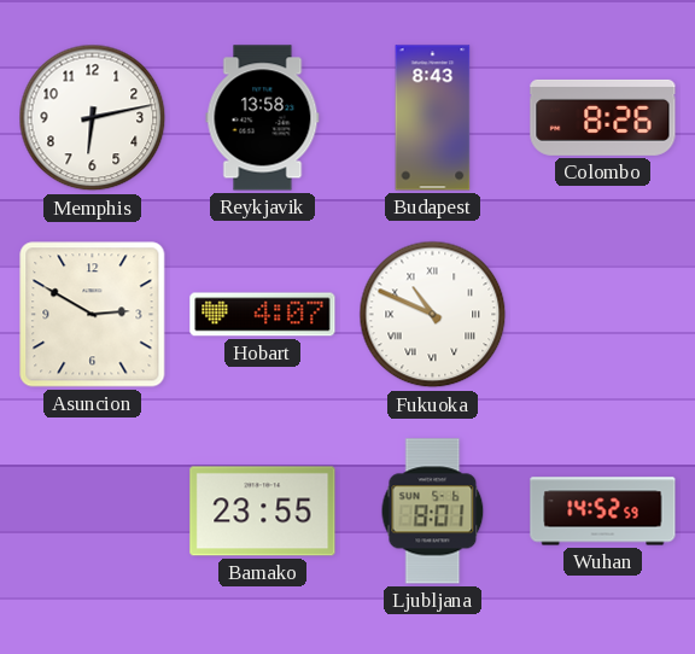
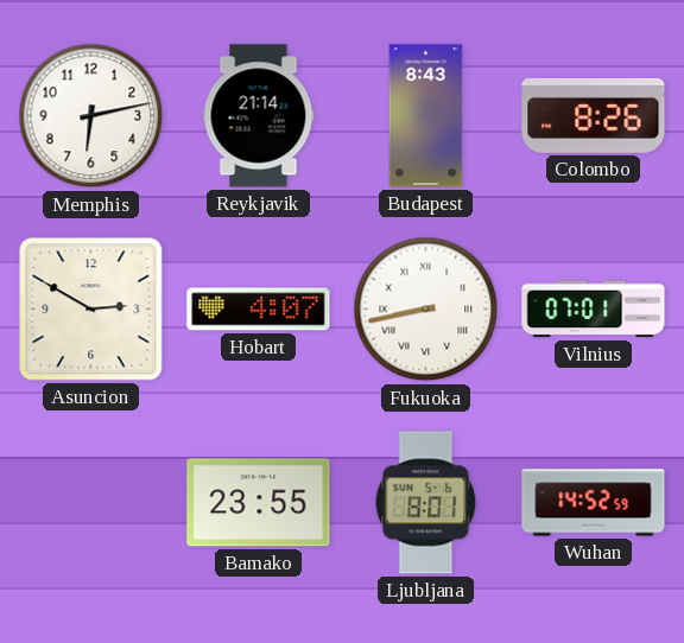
Reykjavik: 13:58 -> 21:14 (259, 116)
Fukuoka: 10:49 -> 8:43 (426, 310)
Vilnius: none -> 07:01 (594, 310)
